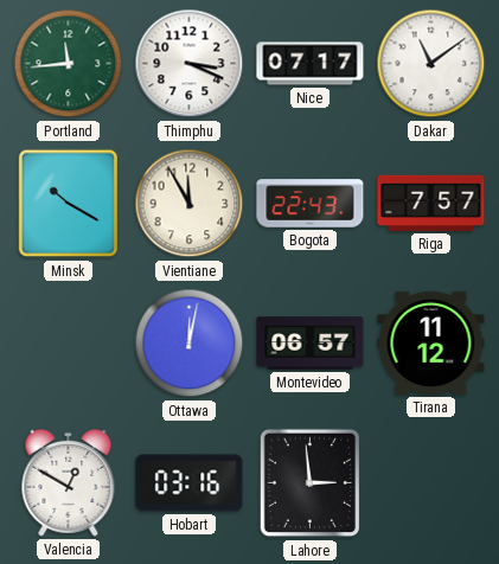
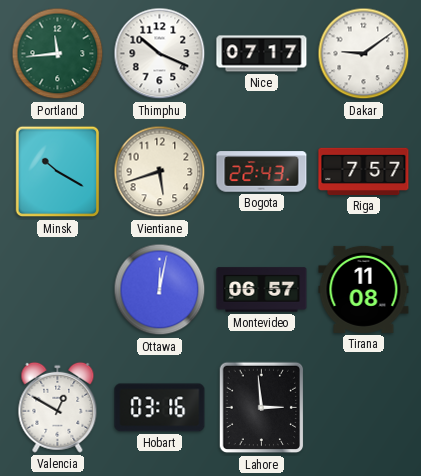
Thimphu: 3:19 -> 10:19 (160, 54)
Dakar: 11:09 -> 9:09 (364, 54)
Vientiane: 11:55 -> 5:42 (160, 172)
Tirana: 11:12 -> 11:08 (364, 289)
